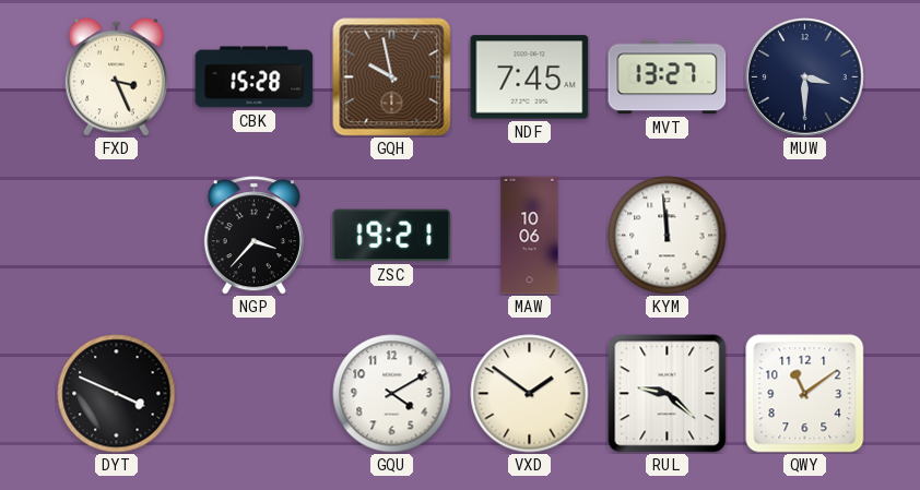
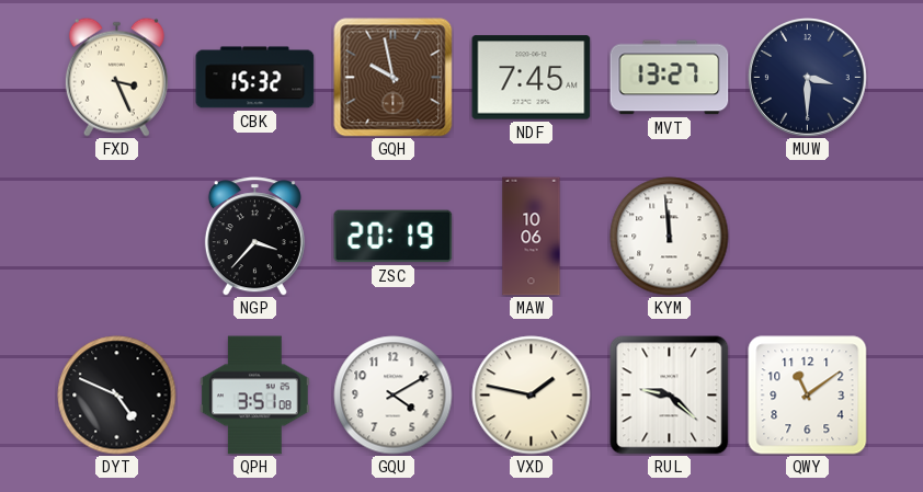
CBK: 15:28 -> 15:32 (255, 78)
ZSC: 19:21 -> 20:19 (394, 237)
DYT: 3:49 -> 4:49 (117, 396)
QPH: none -> 3:51 (254, 396)
VXD: 1:51 -> 1:47 (532, 396)
